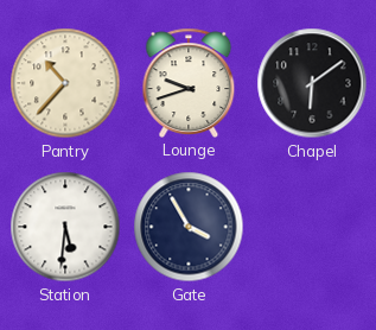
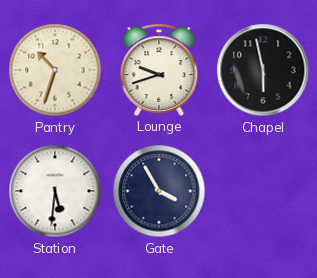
Pantry: 10:37 -> 10:33 (55, 70)
Chapel: 6:09 -> 5:58 (263, 70)
